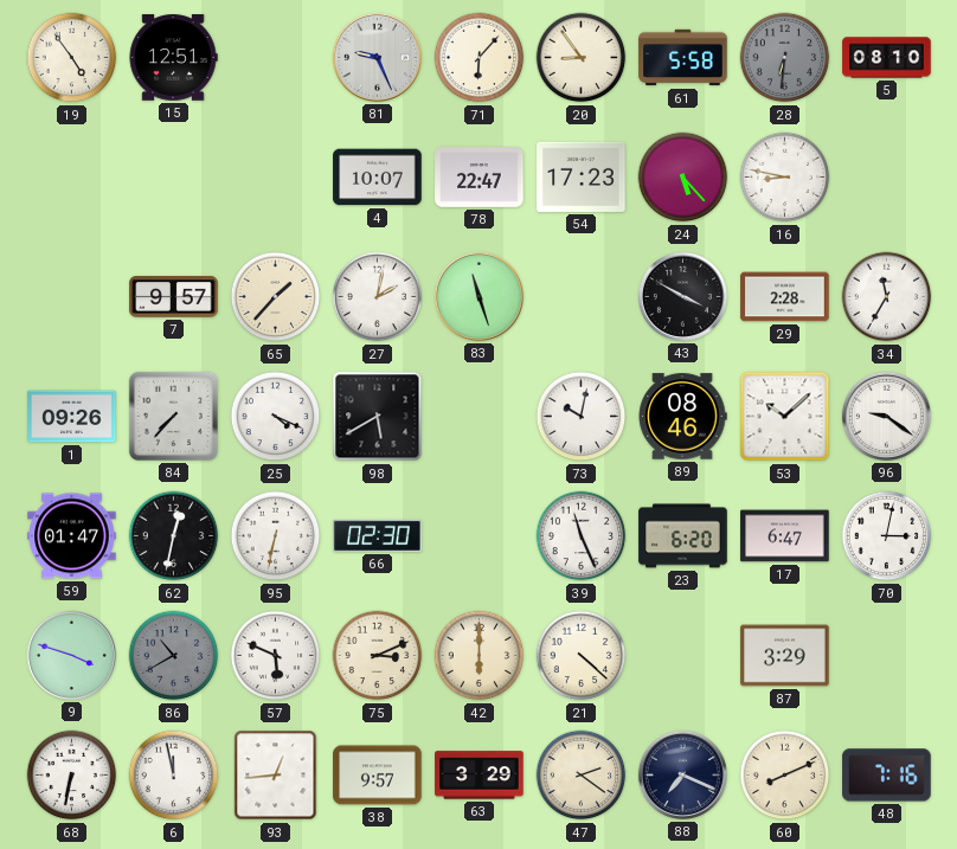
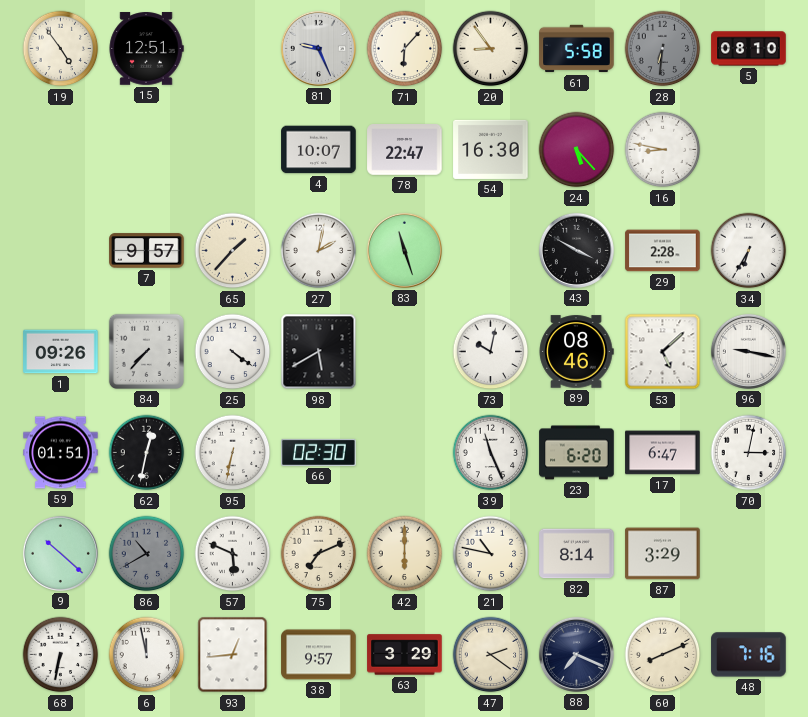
54: 17:23 -> 16:30 (491, 149)
34: 11:35 -> 6:35 (749, 251)
25: 4:19 -> 4:21 (233, 352)
53: 10:08 -> 5:08 (663, 352)
96: 9:21 -> 9:17 (748, 351)
59: 01:47 -> 01:51 (61, 453)
9: 3:48 -> 10:22 (60, 553)
75: 3:11 -> 7:11 (319, 554)
21: 4:22 -> 10:47 (491, 554)
82: none -> 8:14 (577, 554)
